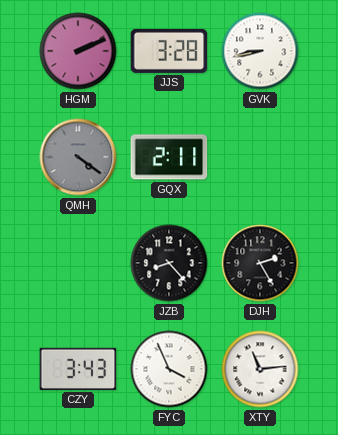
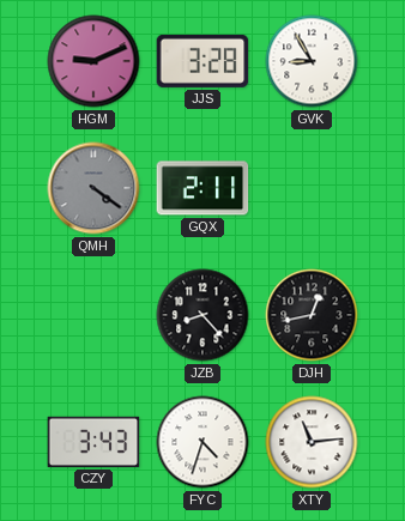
HGM: 2:11 -> 9:11 (93, 61)
GVK: 8:43 -> 8:55 (312, 61)
DJH: 2:25 -> 12:43 (312, 315)
FYC: 3:56 -> 4:33 (202, 442)
